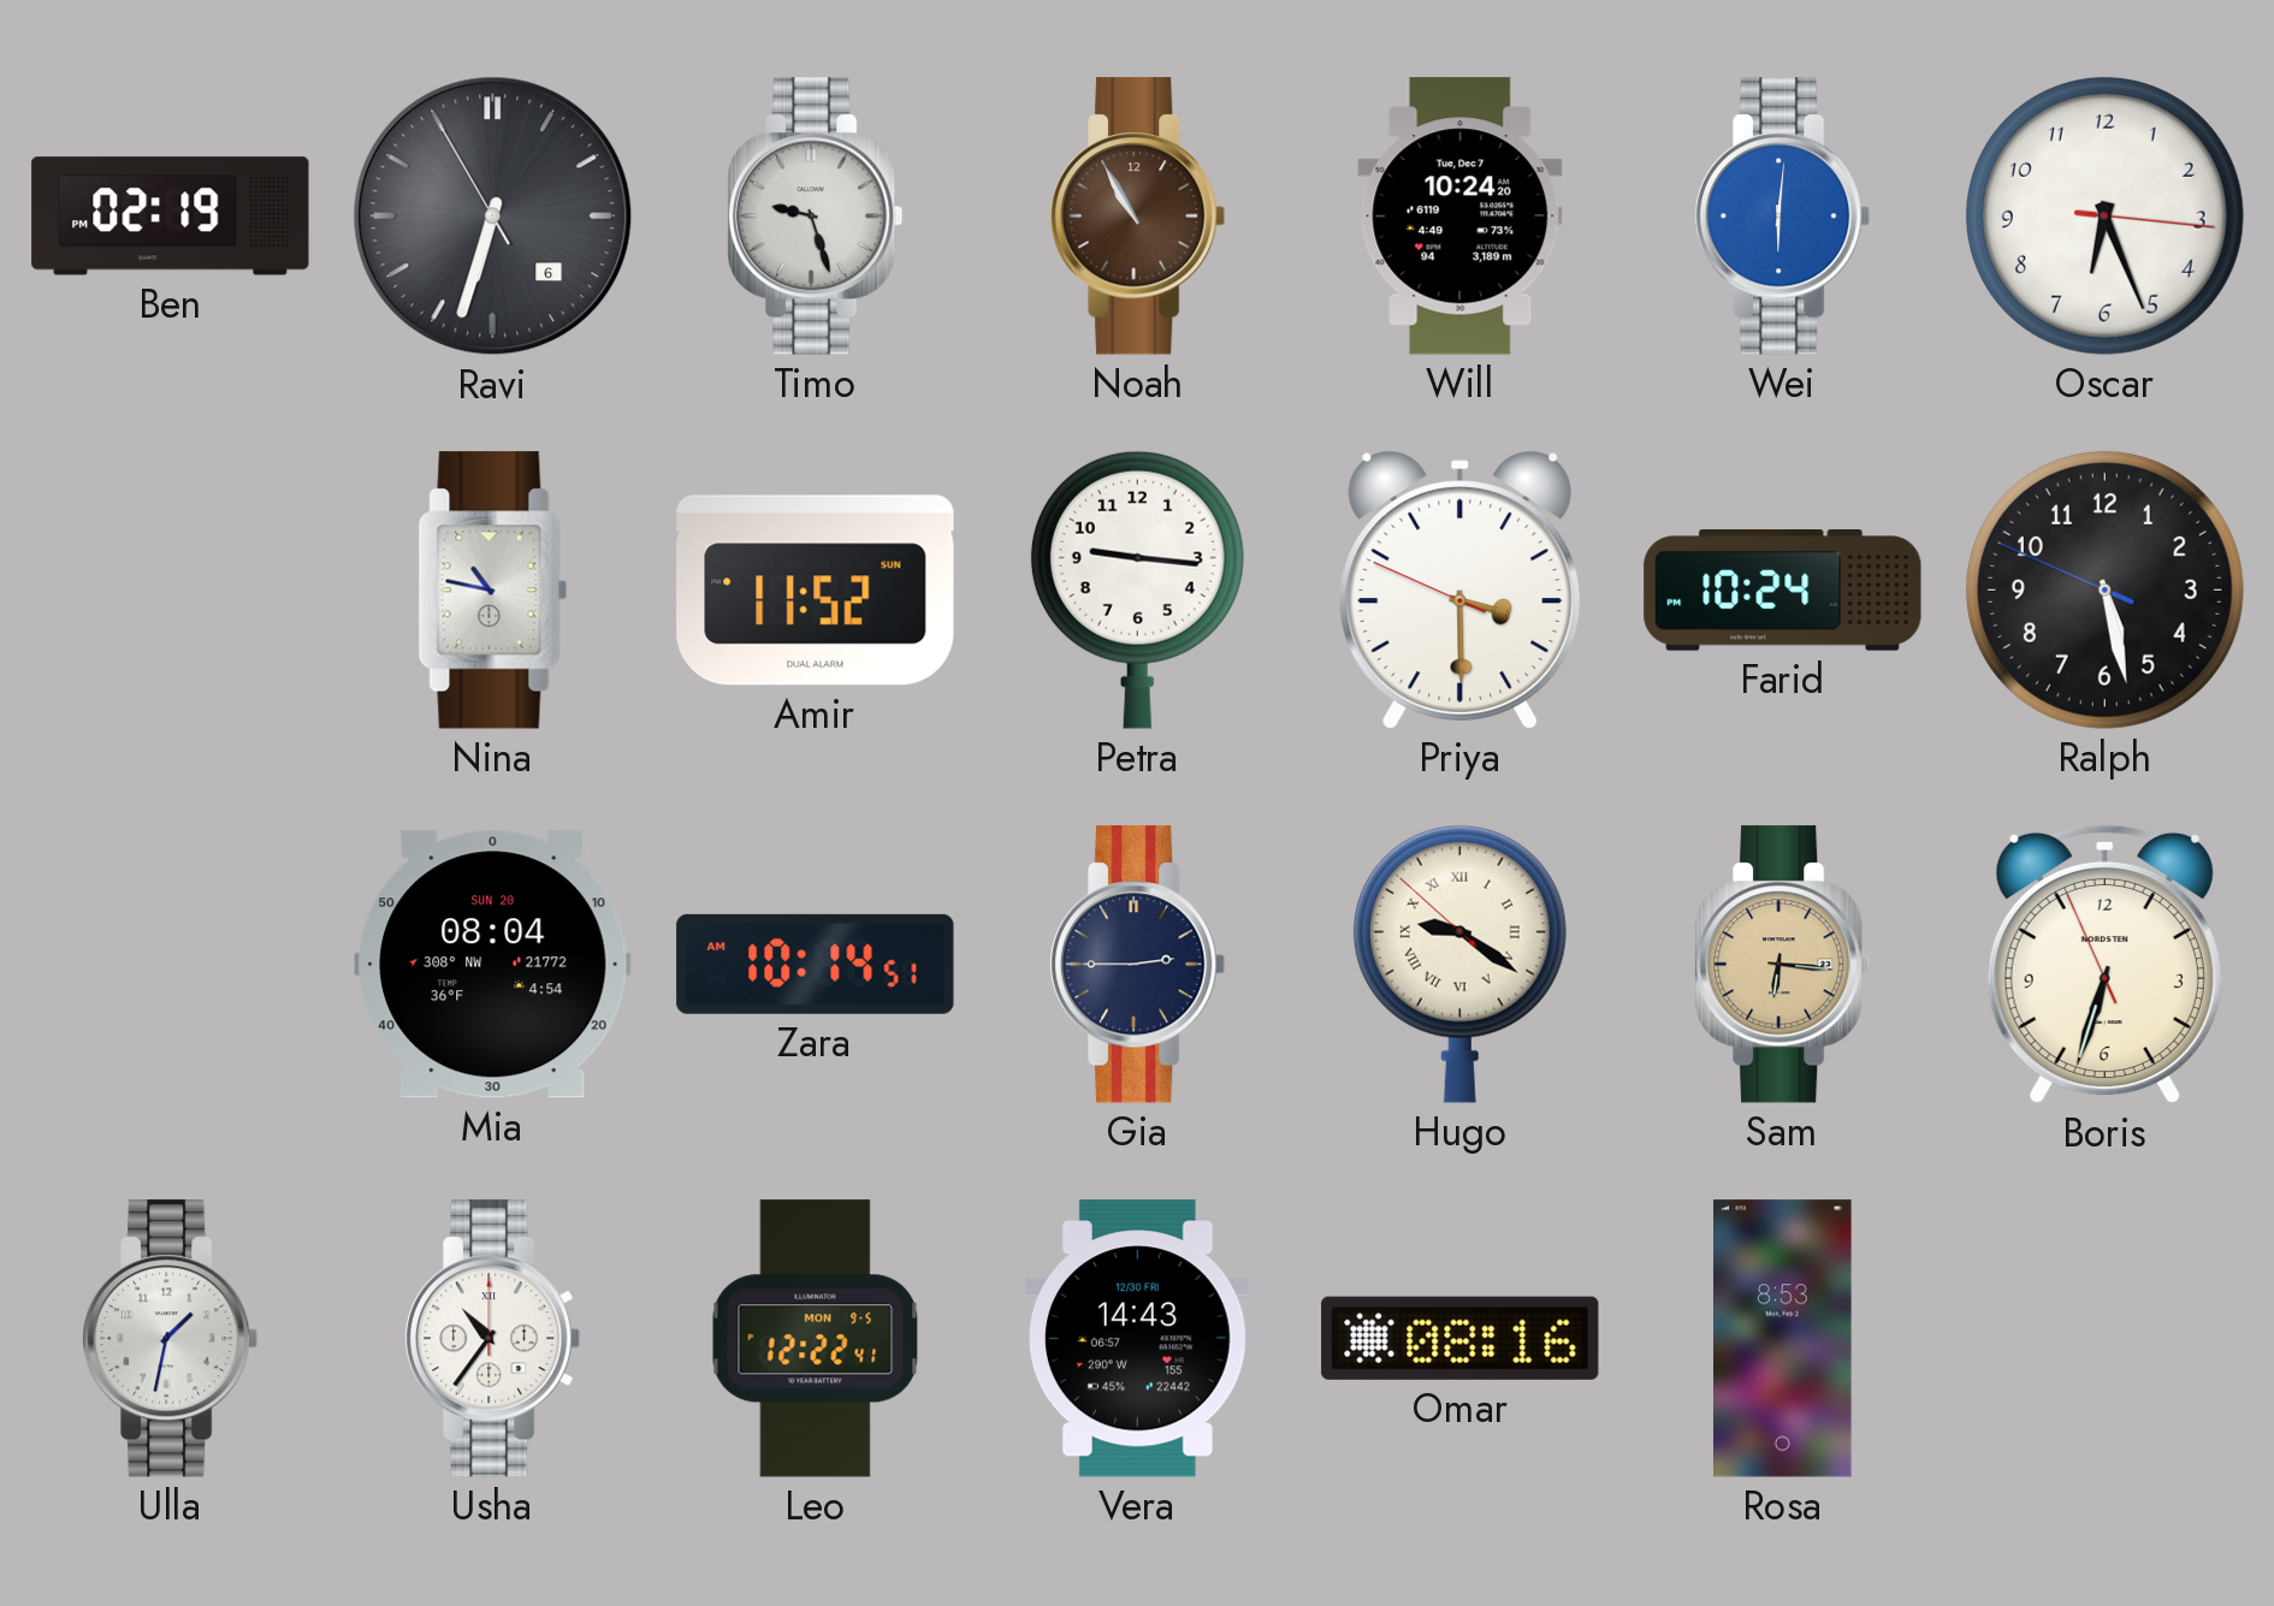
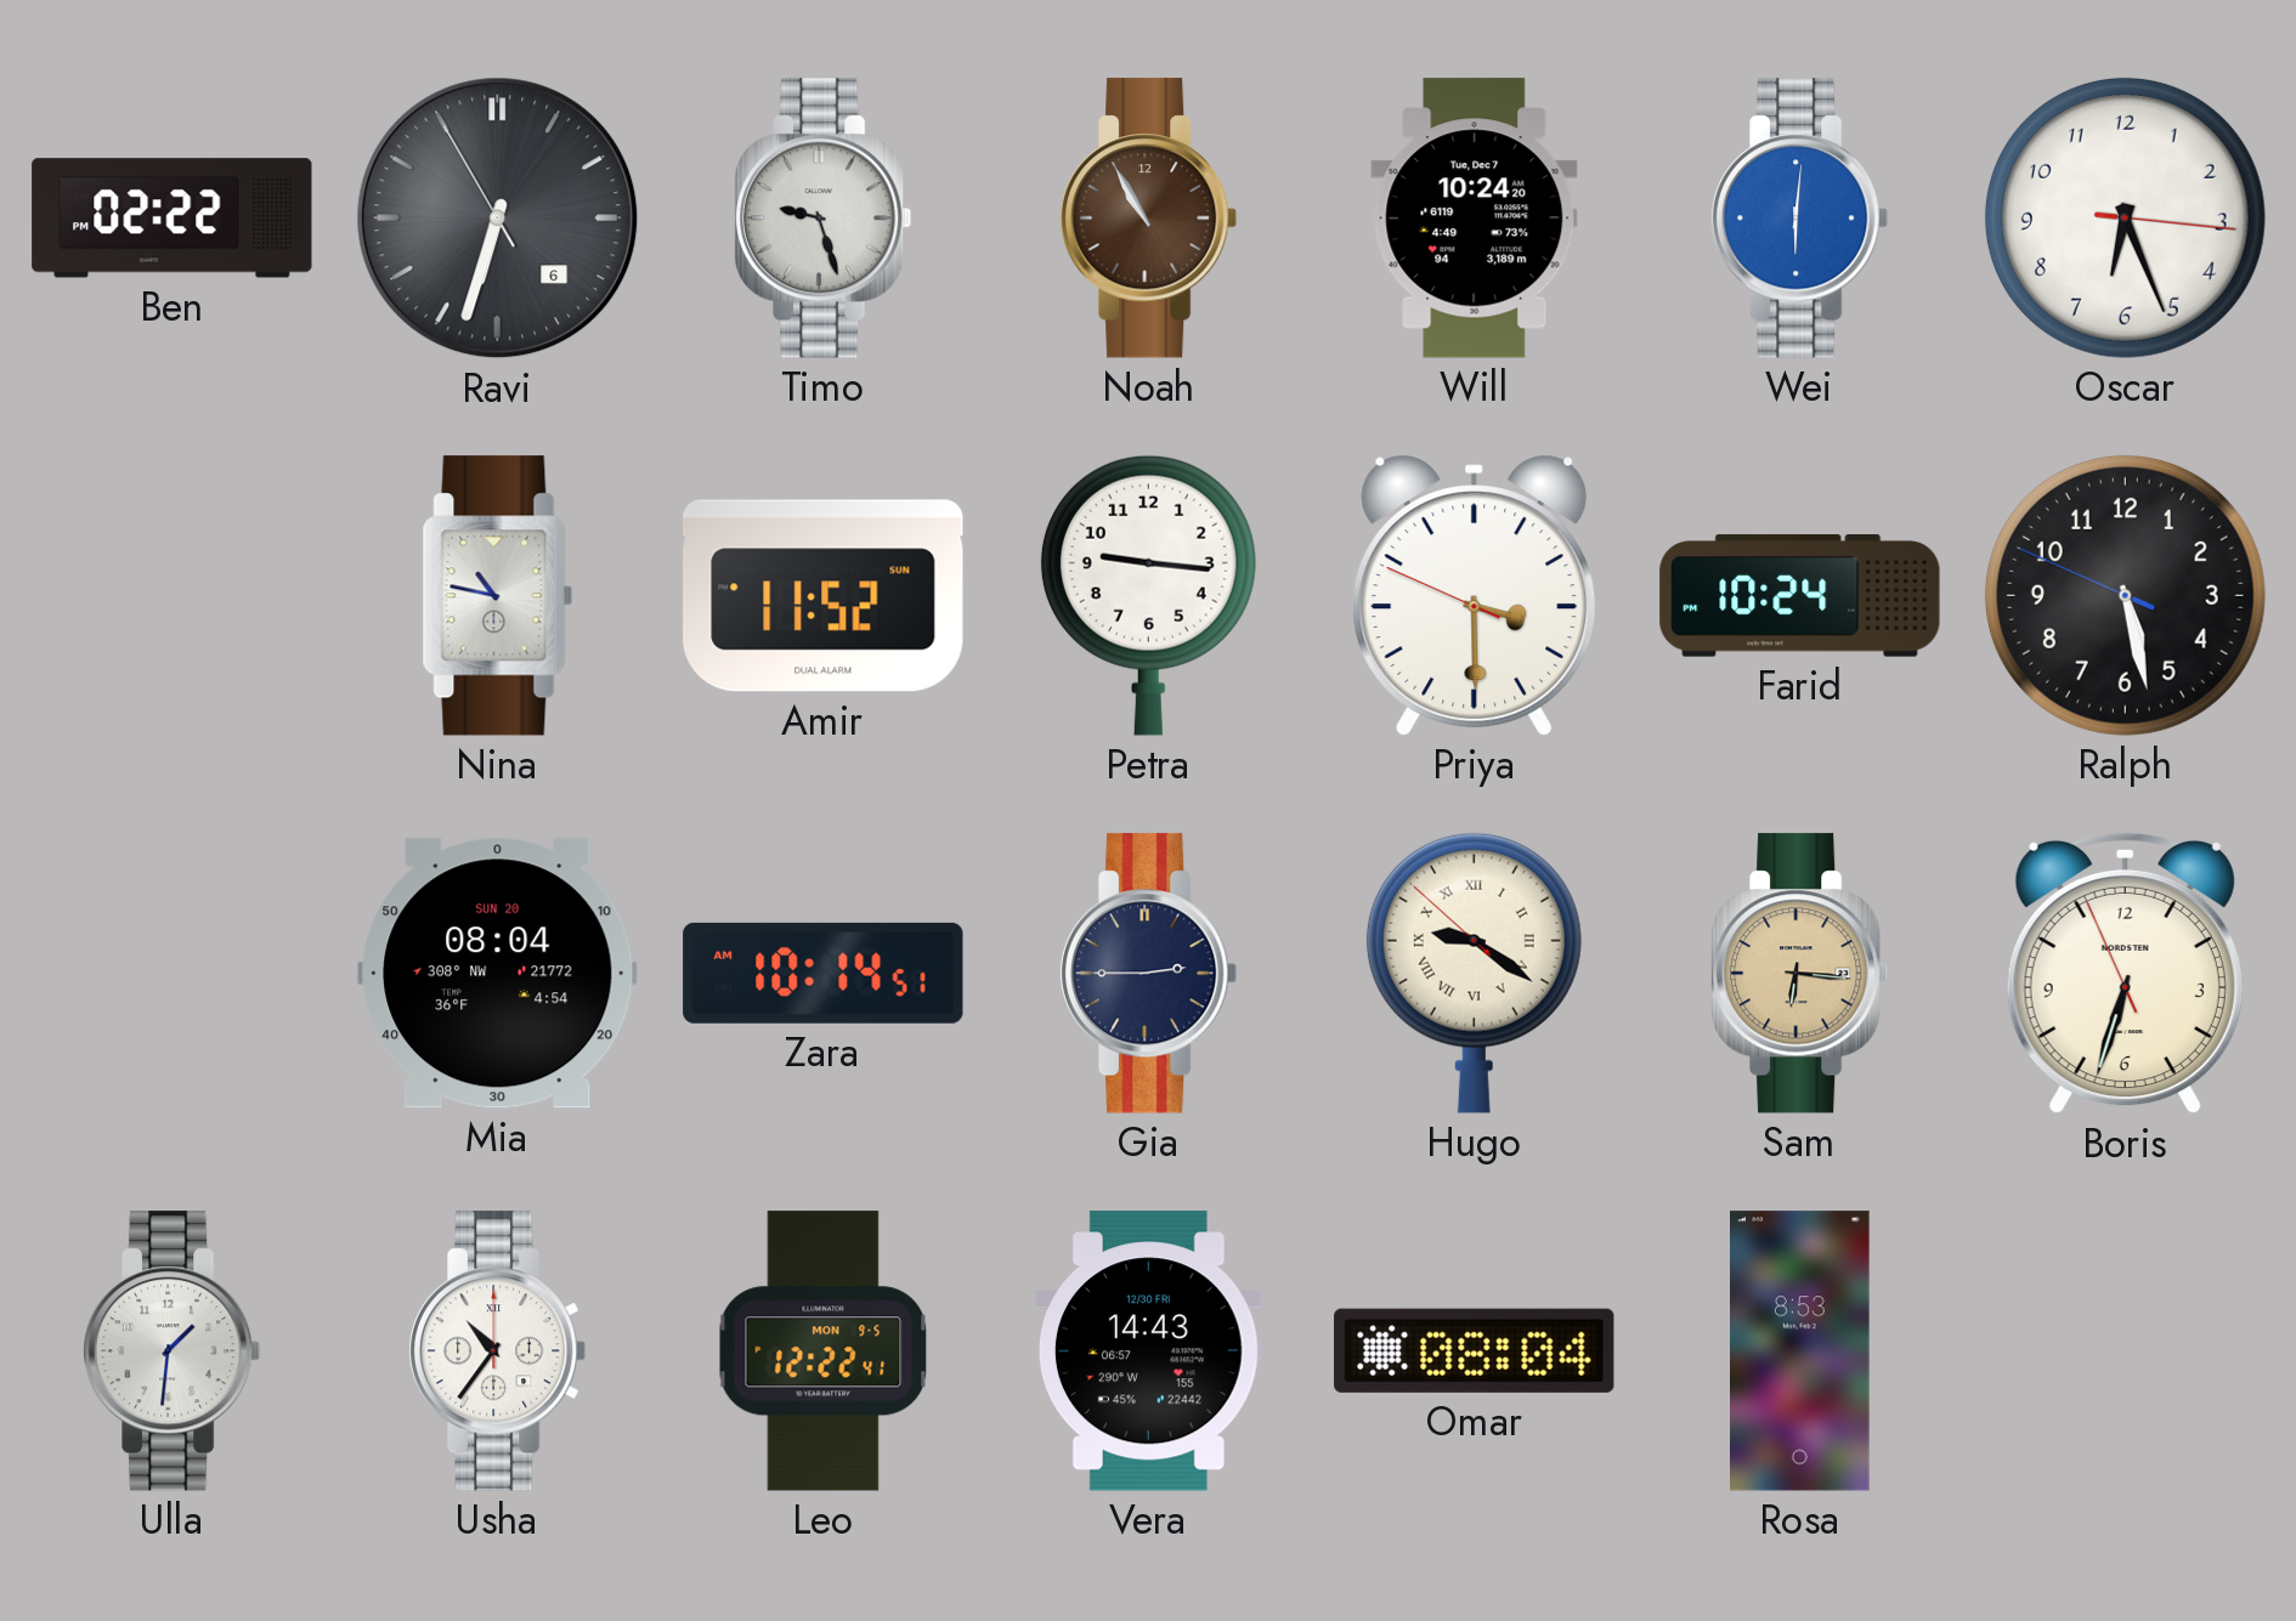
Ben: 02:19 -> 02:22 (173, 219)
Ulla: 1:32 -> 1:31 (173, 1351)
Omar: 08:16 -> 08:04 (1475, 1350)
